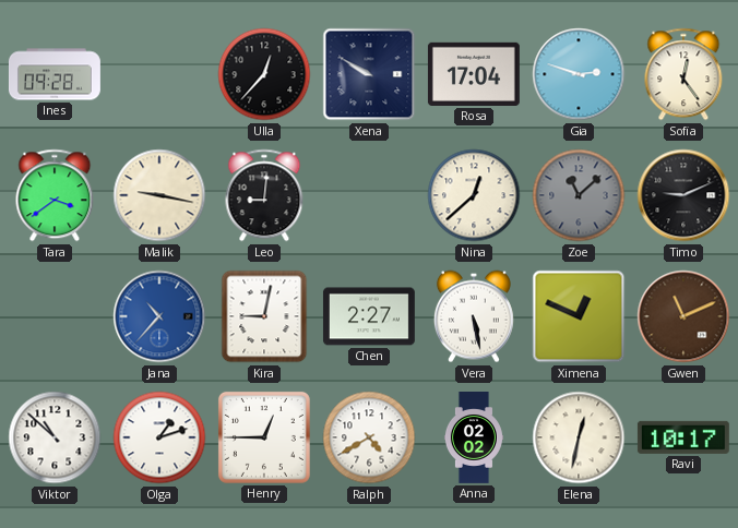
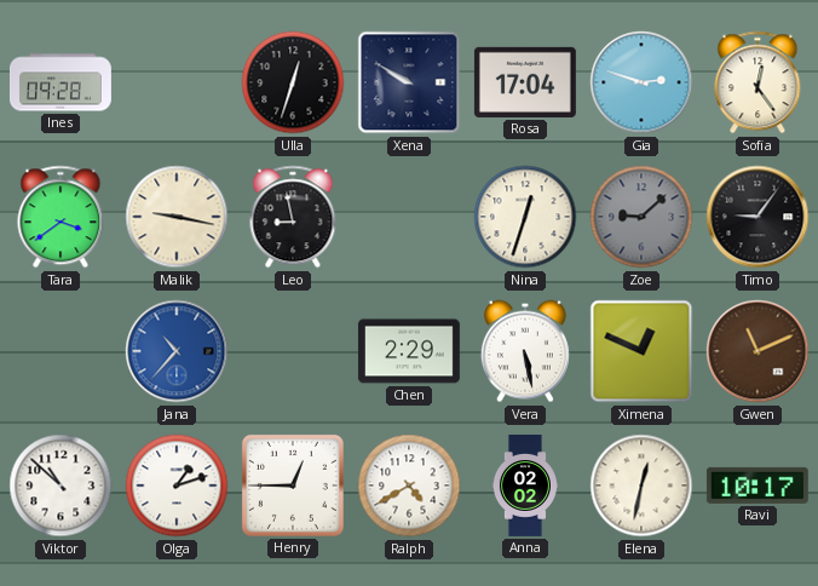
Ulla: 12:37 -> 12:33 (293, 82)
Leo: 9:01 -> 8:58 (293, 217)
Nina: 12:38 -> 12:33 (525, 217)
Zoe: 11:08 -> 9:08 (641, 217)
Timo: 9:11 -> 9:06 (757, 217)
Kira: 9:02 -> none (264, 316)
Chen: 2:27 -> 2:29 (409, 351)
